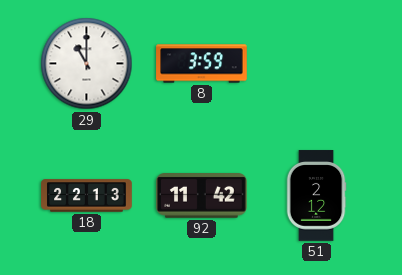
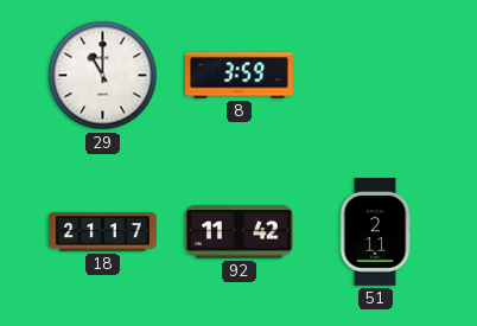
18: 22:13 -> 21:17 (103, 232)
51: 2:12 -> 2:11 (375, 232)
